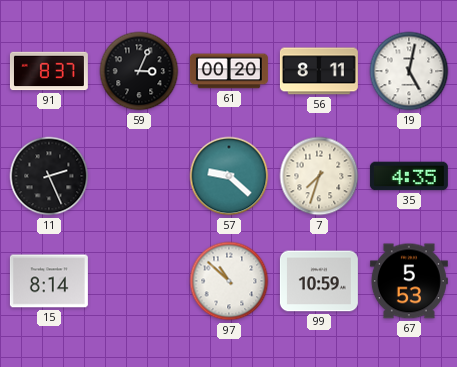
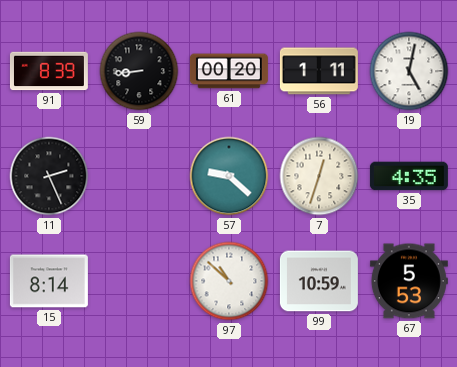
91: 8:37 -> 8:39 (49, 71)
59: 3:04 -> 8:44 (139, 71)
56: 8:11 -> 1:11 (319, 71)
7: 7:33 -> 12:33 (319, 176)
